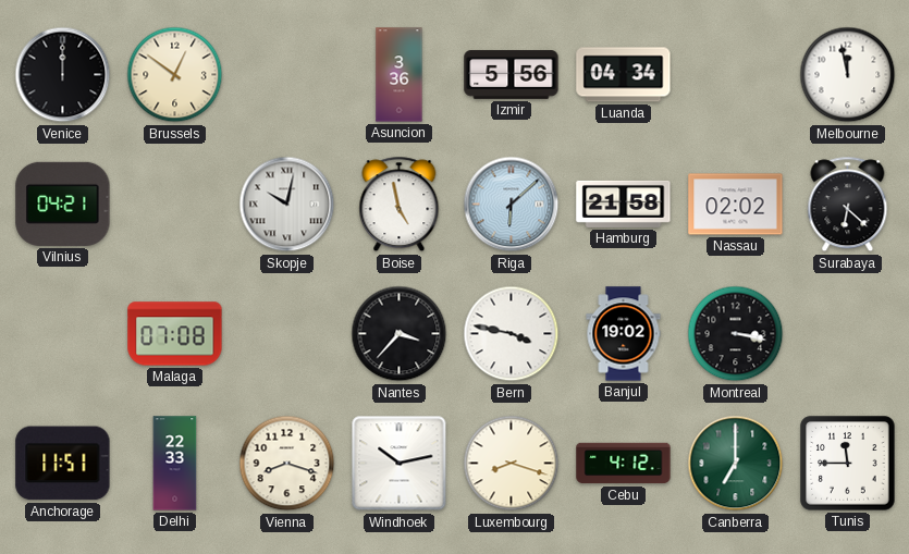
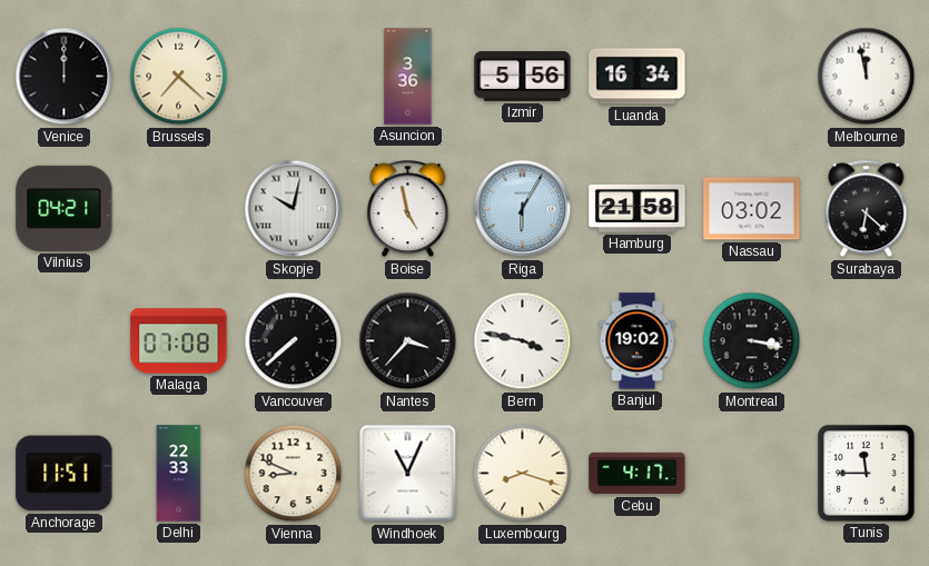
Brussels: 12:51 -> 7:22 (179, 77)
Luanda: 04:34 -> 16:34 (638, 77)
Riga: 6:08 -> 6:05 (523, 209)
Nassau: 02:02 -> 03:02 (752, 209)
Vancouver: none -> 7:38 (294, 341)
Vienna: 8:18 -> 8:49 (294, 474)
Windhoek: 10:13 -> 11:04 (408, 474)
Cebu: 4:12 -> 4:17 (638, 474)
Canberra: 7:00 -> none (736, 464)
